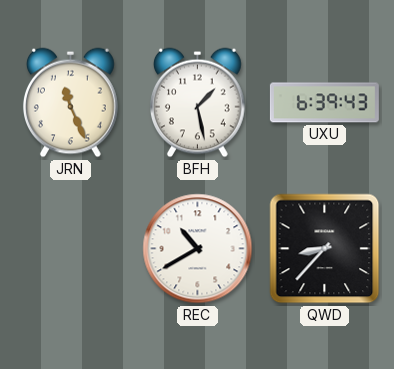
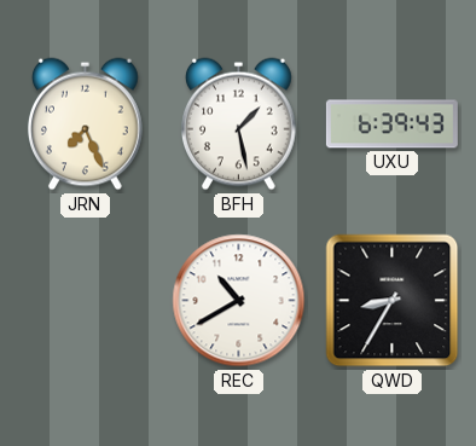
JRN: 11:26 -> 7:26 (85, 124)
QWD: 8:37 -> 8:35 (393, 301)
